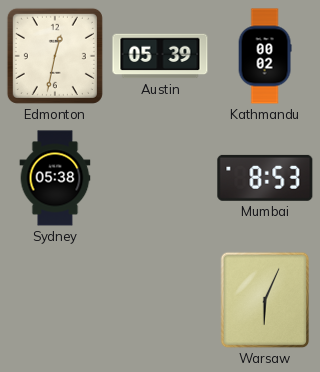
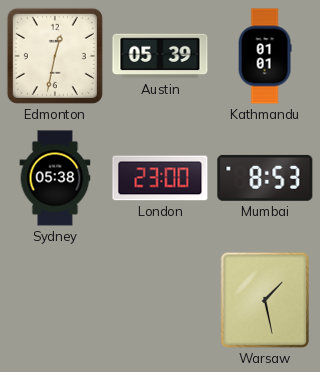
Kathmandu: 00:02 -> 01:01 (265, 56)
London: none -> 23:00 (160, 178)
Warsaw: 6:04 -> 1:28 (265, 300)
